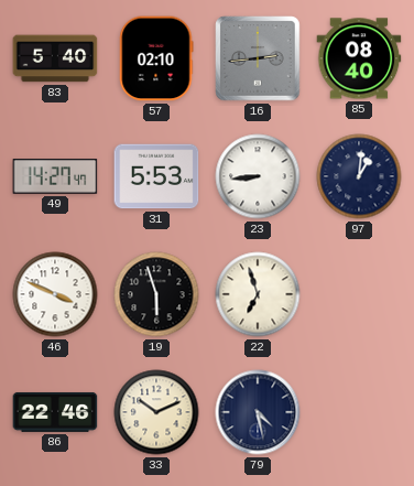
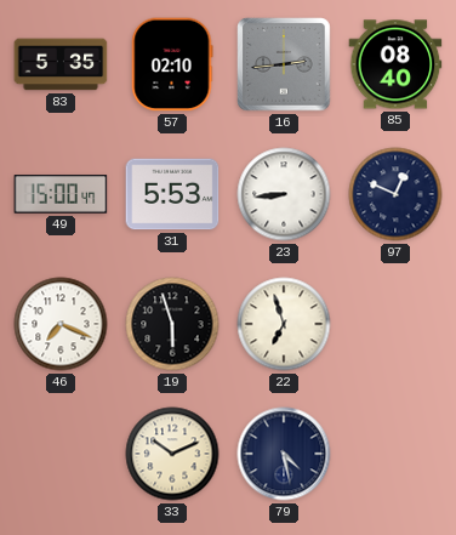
83: 5:40 -> 5:35 (61, 64)
49: 14:27 -> 15:00 (61, 194)
97: 1:01 -> 12:49 (395, 194)
46: 3:49 -> 7:19 (61, 324)
86: 22:46 -> none (55, 412)
